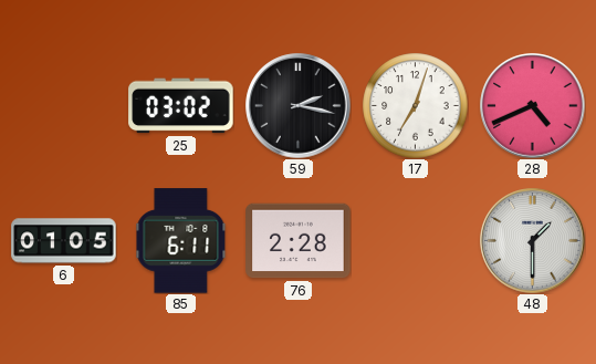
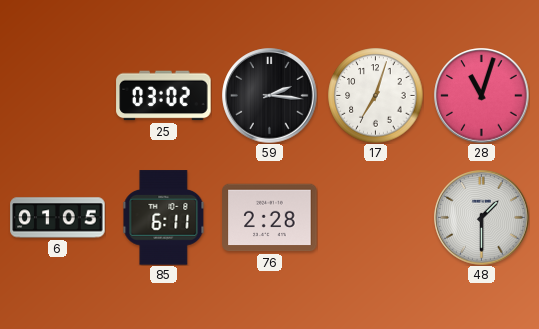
59: 2:17 -> 2:16 (270, 96)
28: 4:41 -> 11:03 (482, 96)
